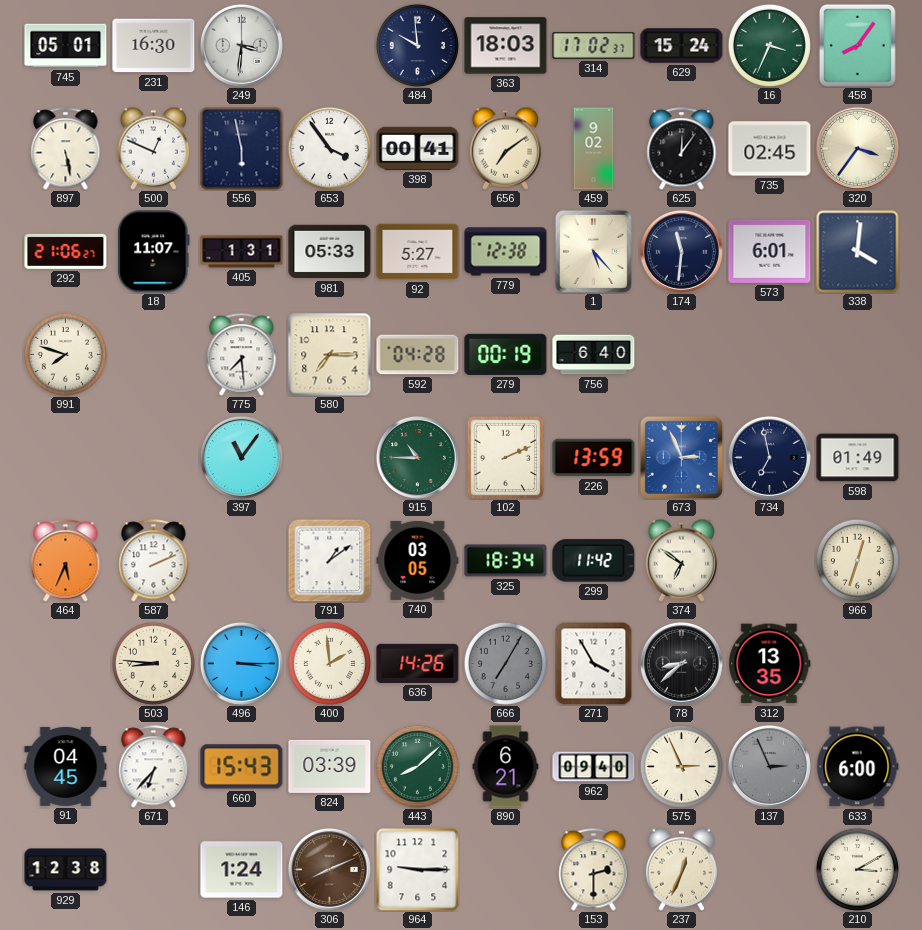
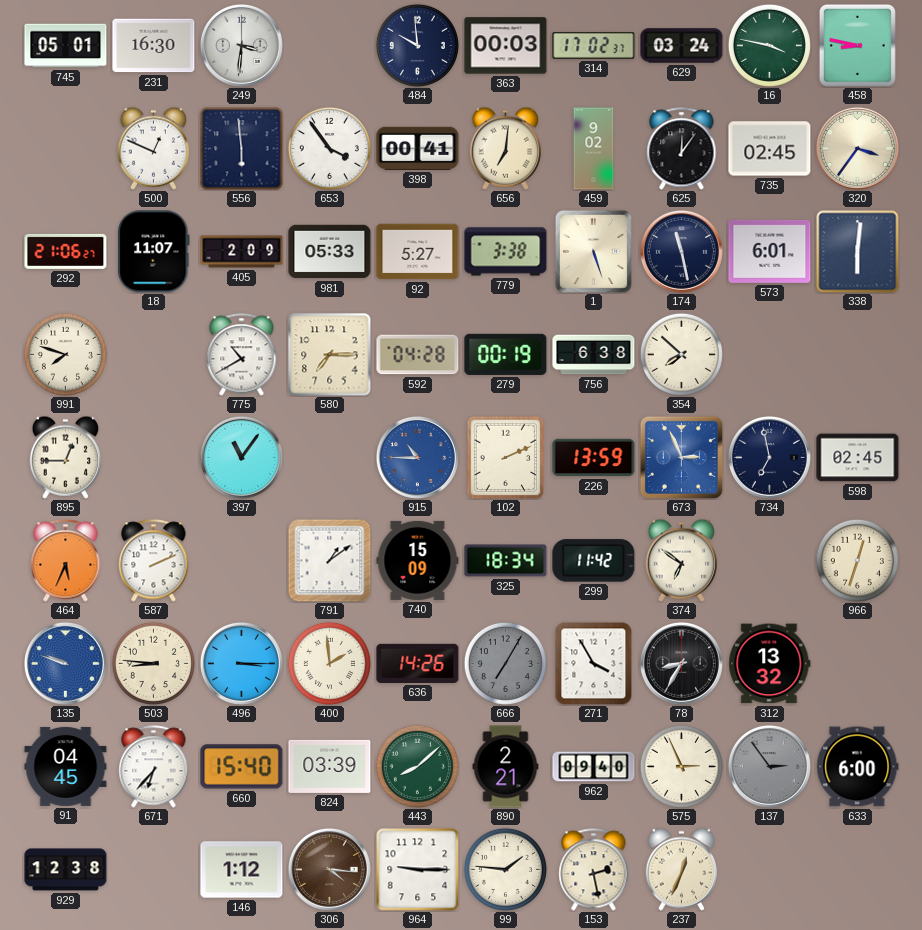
363: 18:03 -> 00:03 (506, 46)
629: 15:24 -> 03:24 (682, 46)
16: 3:34 -> 3:47 (769, 45)
458: 8:06 -> 8:47 (857, 45)
897: 5:28 -> none (66, 149)
556: 5:58 -> 5:59 (242, 149)
656: 7:09 -> 7:01 (505, 148)
405: 1:31 -> 2:09 (242, 252)
779: 12:38 -> 3:38 (506, 252)
1: 5:23 -> 5:27 (593, 251)
174: 11:31 -> 11:28 (681, 251)
338: 4:01 -> 6:01 (858, 252)
775: 7:29 -> 10:40 (242, 355)
756: 6:40 -> 6:38 (594, 355)
354: none -> 7:52 (681, 354)
895: none -> 12:45 (65, 457)
915 dial: green -> blue (417, 457)
598: 01:49 -> 02:45 (858, 458)
740: 03:05 -> 15:09 (418, 560)
135: none -> 9:48 (65, 663)
78: 8:38 -> 8:35 (681, 663)
312: 13:35 -> 13:32 (770, 664)
660: 15:43 -> 15:40 (242, 767)
890: 6:21 -> 2:21 (506, 767)
137: 2:56 -> 2:54 (769, 766)
146: 1:24 -> 1:12 (242, 870)
306: 8:11 -> 4:16 (329, 869)
99: none -> 1:46 (505, 869)
153: 2:30 -> 2:28 (594, 870)
210: 3:10 -> none (857, 869)
